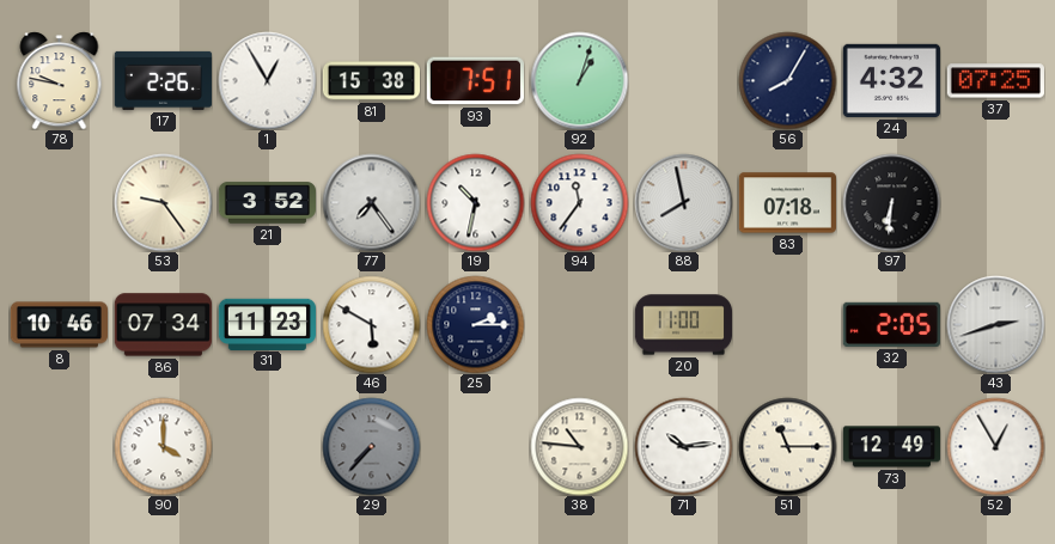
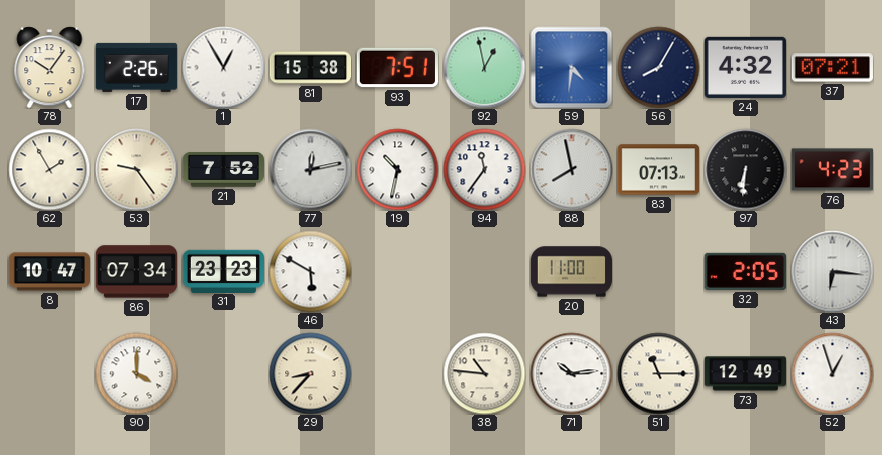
78: 9:47 -> 10:06 (50, 67)
92: 1:03 -> 12:58 (484, 67)
59: none -> 4:31 (571, 67)
37: 07:25 -> 07:21 (832, 68)
62: none -> 1:55 (49, 169)
21: 3:52 -> 7:52 (223, 170)
77: 7:24 -> 12:13 (310, 169)
83: 07:18 -> 07:13 (658, 170)
76: none -> 4:23 (832, 170)
8: 10:46 -> 10:47 (49, 272)
31: 11:23 -> 23:23 (223, 271)
25: 2:15 -> none (475, 324)
43: 2:42 -> 6:16 (832, 271)
29: 7:37 -> 8:37 (310, 373)
29 dial: grey -> cream (310, 373)
52: 12:55 -> 12:57 (832, 373)
